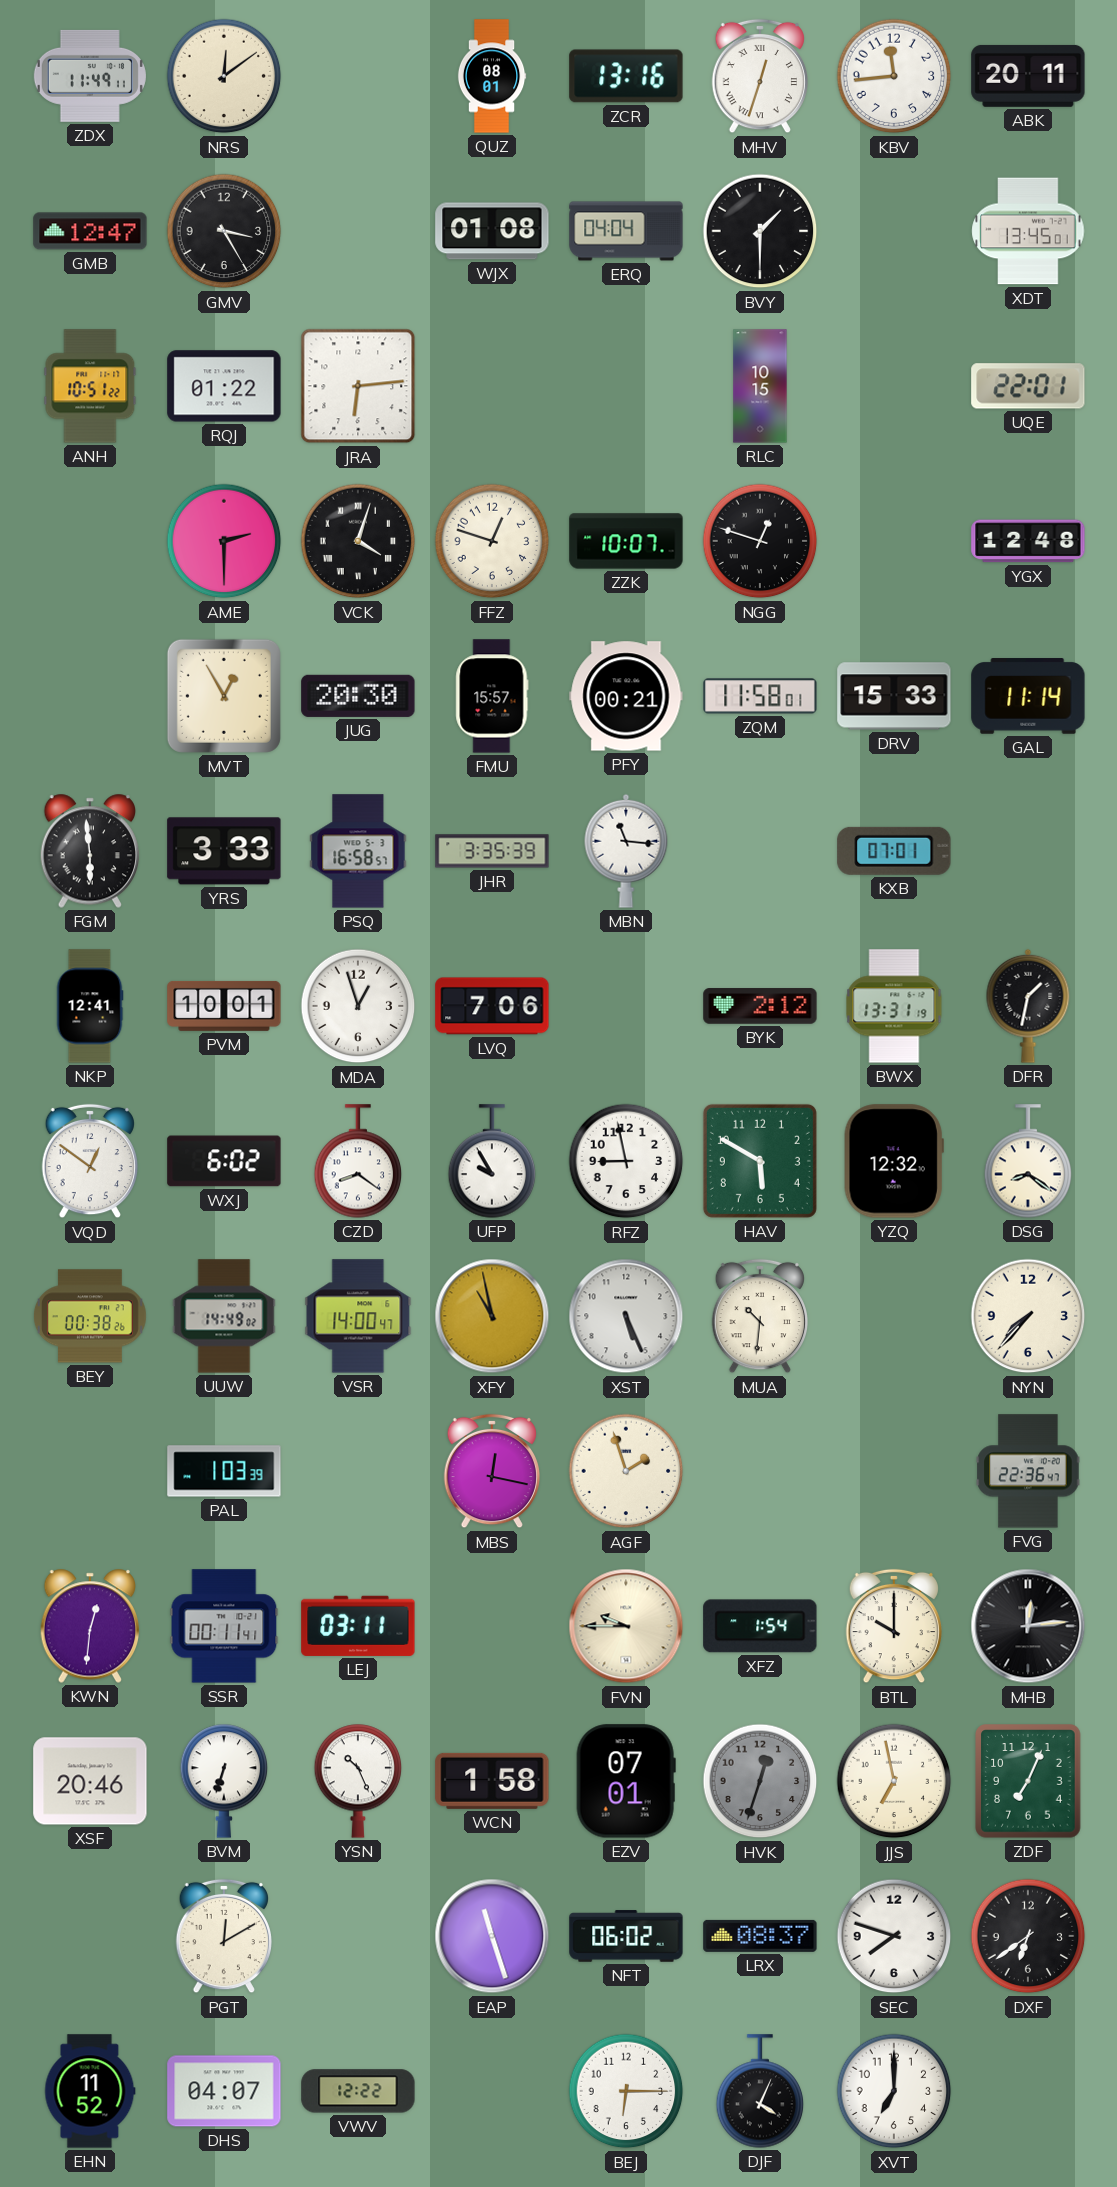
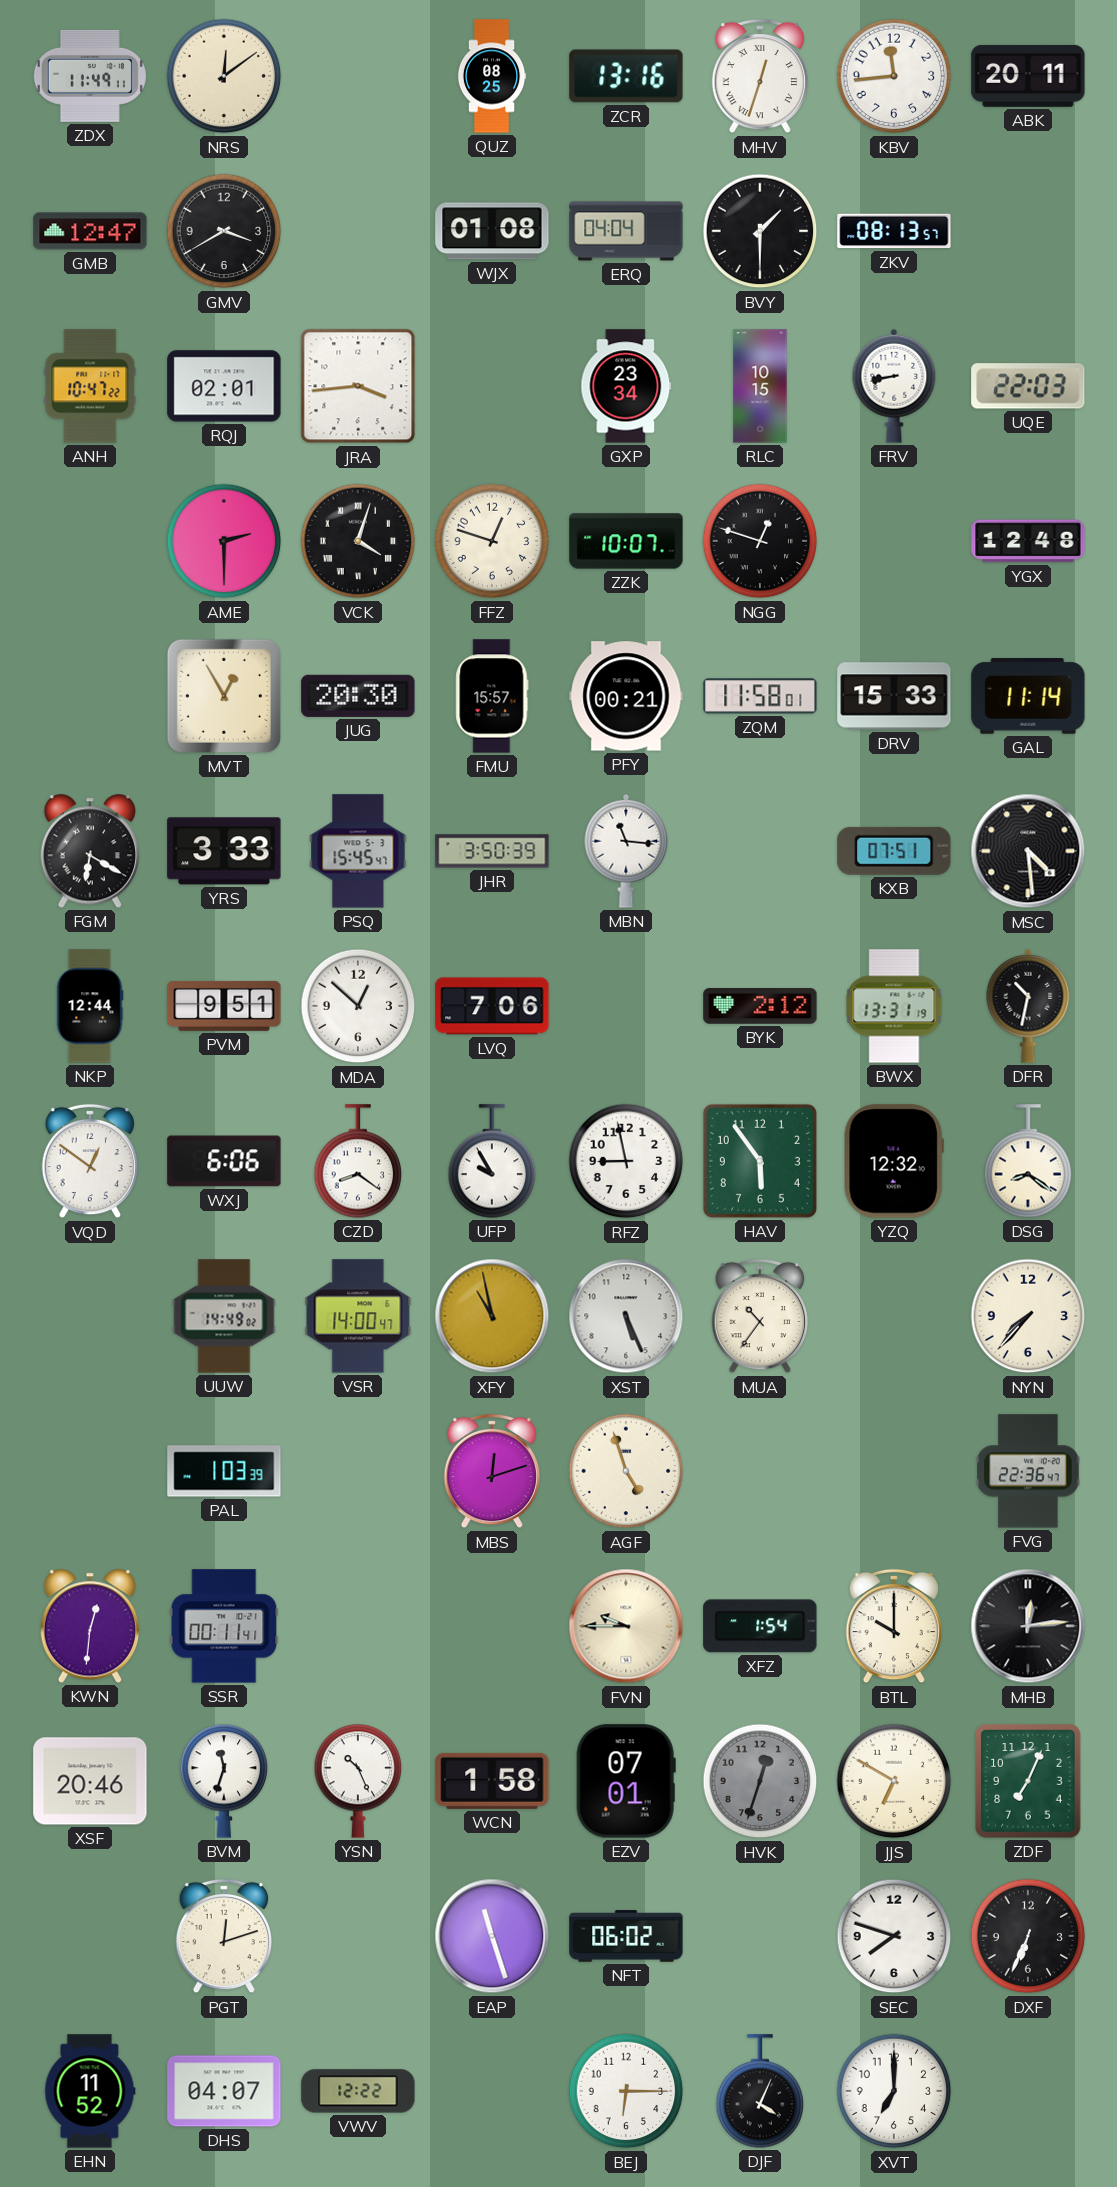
QUZ: 08:01 -> 08:25 (492, 76)
GMV: 3:25 -> 3:40 (224, 231)
ZKV: none -> 08:13 (894, 231)
XDT: 13:45 -> none (1028, 231)
ANH: 10:51 -> 10:47 (90, 386)
RQJ: 01:22 -> 02:01 (224, 386)
JRA: 6:14 -> 3:44 (358, 386)
GXP: none -> 23:34 (626, 386)
FRV: none -> 8:43 (894, 386)
UQE: 22:01 -> 22:03 (1028, 386)
FGM: 5:59 -> 6:20 (89, 851)
PSQ: 16:58 -> 15:45 (358, 851)
JHR: 3:35 -> 3:50 (492, 851)
KXB: 07:01 -> 07:51 (894, 851)
MSC: none -> 4:29 (1028, 851)
NKP: 12:41 -> 12:44 (90, 1006)
PVM: 10:01 -> 9:51 (224, 1006)
MDA: 12:57 -> 12:52 (358, 1006)
DFR: 1:32 -> 10:32 (1028, 1006)
WXJ: 6:02 -> 6:06 (224, 1161)
HAV: 5:50 -> 5:54 (760, 1161)
BEY: 00:38 -> none (90, 1316)
MUA: 10:31 -> 10:36 (759, 1316)
MBS: 12:17 -> 12:12 (491, 1471)
AGF: 1:57 -> 4:57 (626, 1471)
LEJ: 03:11 -> none (358, 1626)
BVM: 6:33 -> 11:33 (224, 1781)
JJS: 6:58 -> 6:50 (894, 1781)
PGT: 12:10 -> 12:12 (223, 1936)
LRX: 08:37 -> none (760, 1936)
DXF: 6:39 -> 6:34 (1028, 1936)
